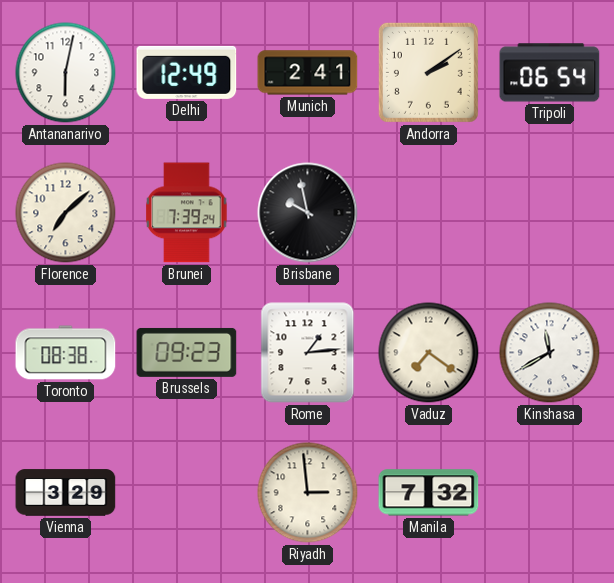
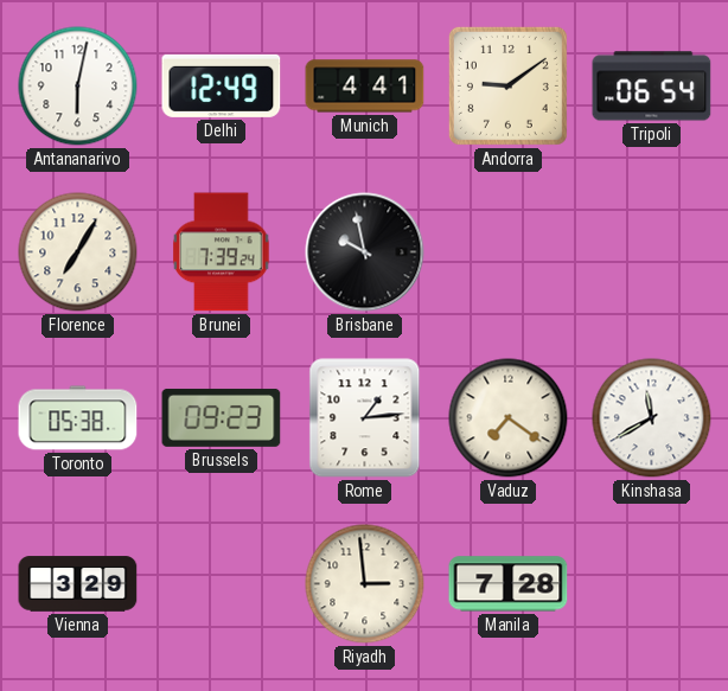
Munich: 2:41 -> 4:41 (365, 87)
Andorra: 2:09 -> 9:09 (507, 85)
Florence: 7:08 -> 7:05 (78, 252)
Toronto: 08:38 -> 05:38 (78, 418)
Manila: 7:32 -> 7:28 (509, 584)
